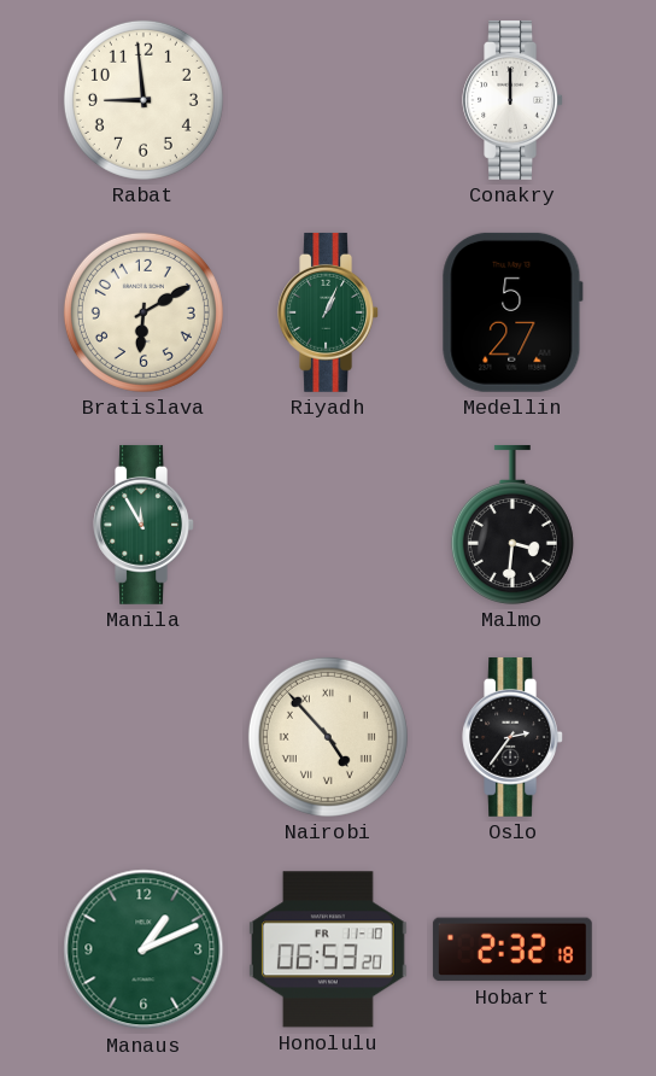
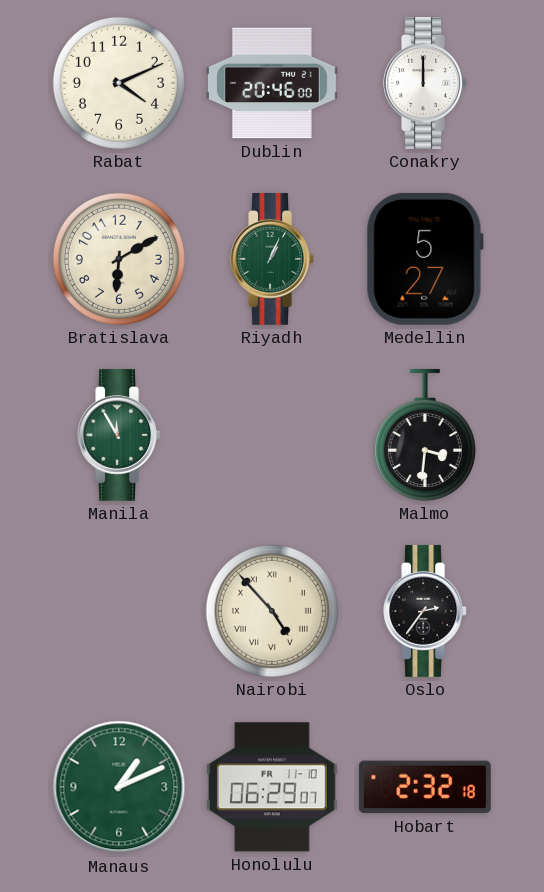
Rabat: 8:59 -> 4:11 (119, 83)
Dublin: none -> 20:46 (272, 83)
Honolulu: 06:53 -> 06:29 (272, 787)
